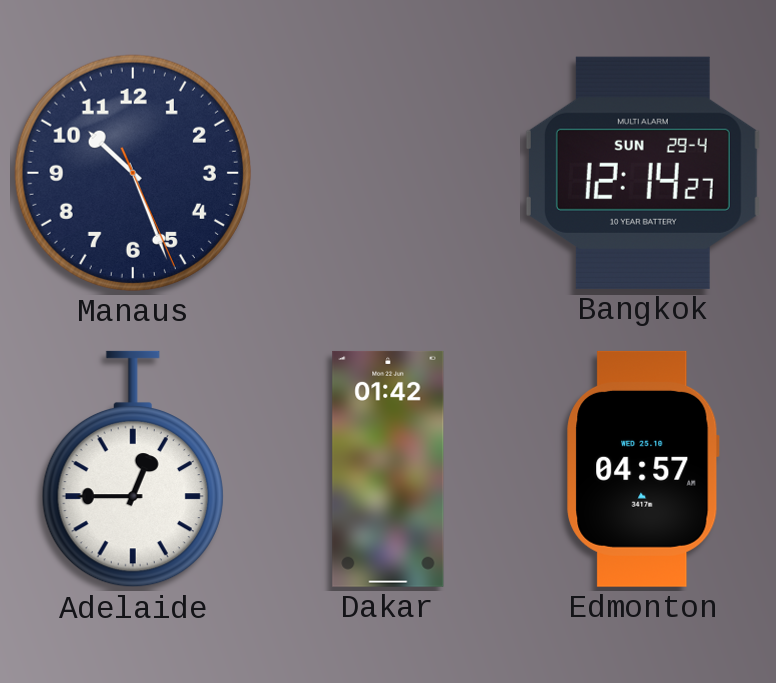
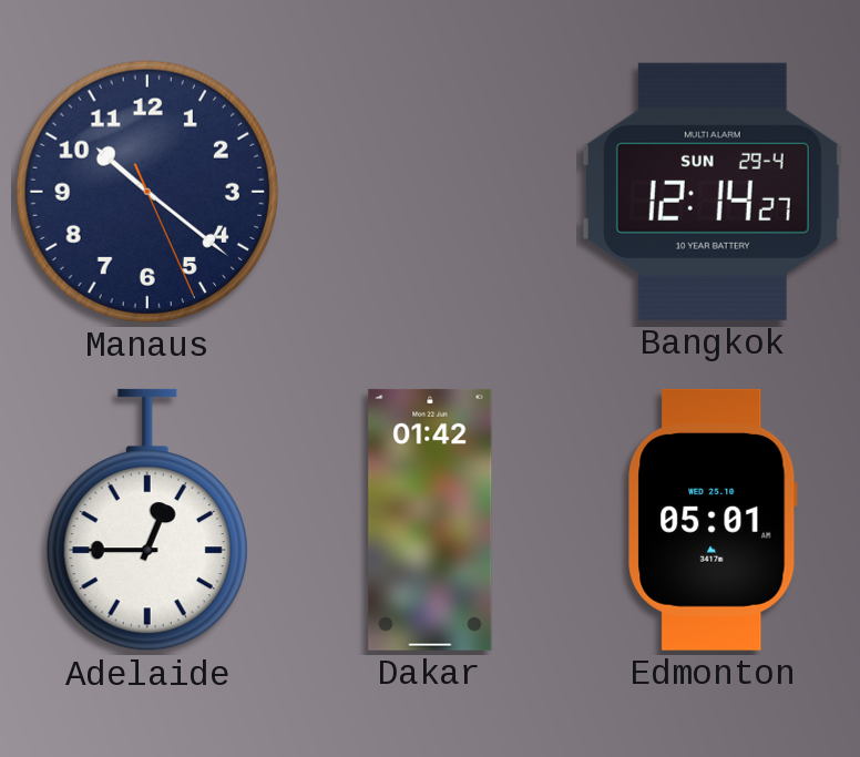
Manaus: 10:26 -> 10:21 (147, 192)
Edmonton: 04:57 -> 05:01 (713, 520)
